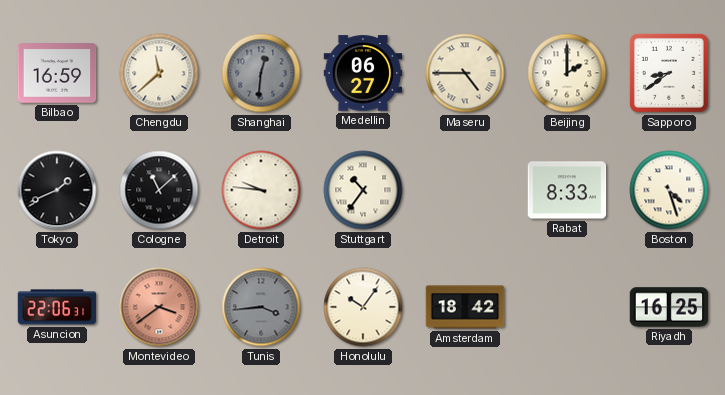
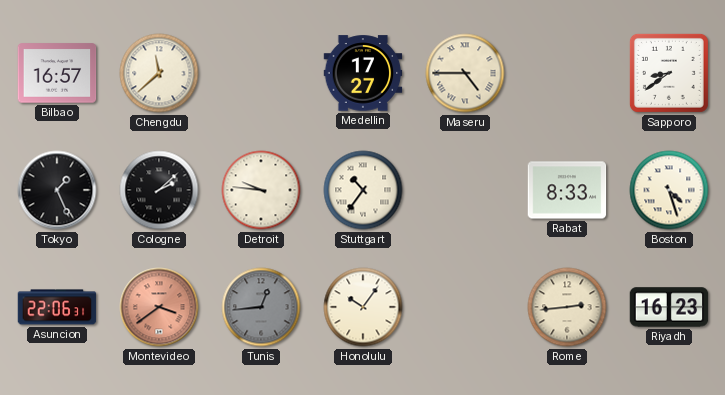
Bilbao: 16:59 -> 16:57 (57, 73)
Shanghai: 12:31 -> none (261, 73)
Medellin: 06:27 -> 17:27 (363, 73)
Beijing: 2:00 -> none (567, 73)
Tokyo: 1:41 -> 1:26 (57, 190)
Cologne: 11:08 -> 2:08 (159, 190)
Tunis: 3:44 -> 12:44 (261, 307)
Amsterdam: 18:42 -> none (465, 307)
Rome: none -> 2:44 (567, 307)
Riyadh: 16:25 -> 16:23 (669, 307)
